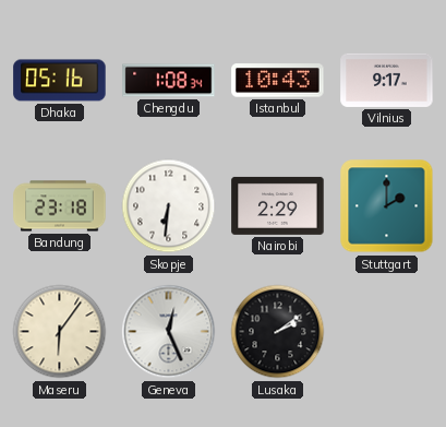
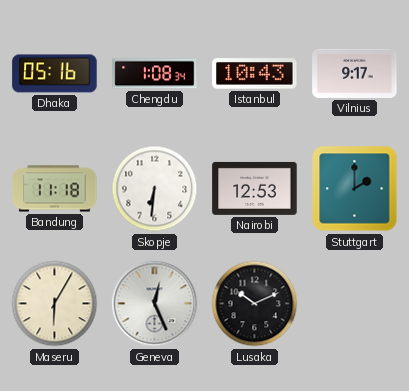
Bandung: 23:18 -> 11:18 (55, 189)
Nairobi: 2:29 -> 12:53 (255, 188)
Maseru: 6:06 -> 6:05 (55, 304)
Lusaka: 2:09 -> 10:11 (255, 304)
